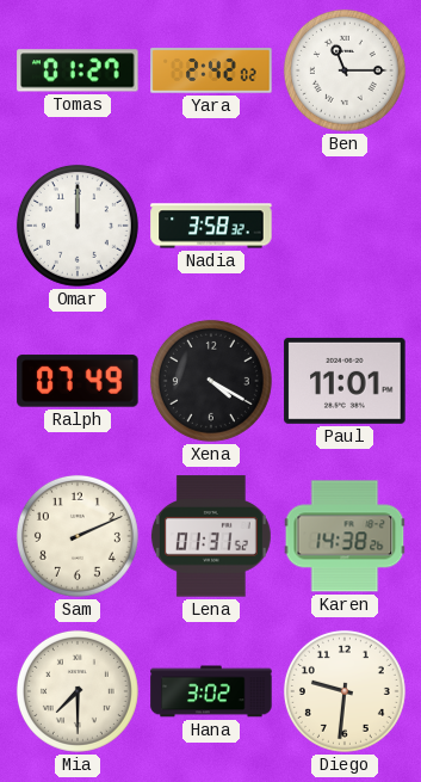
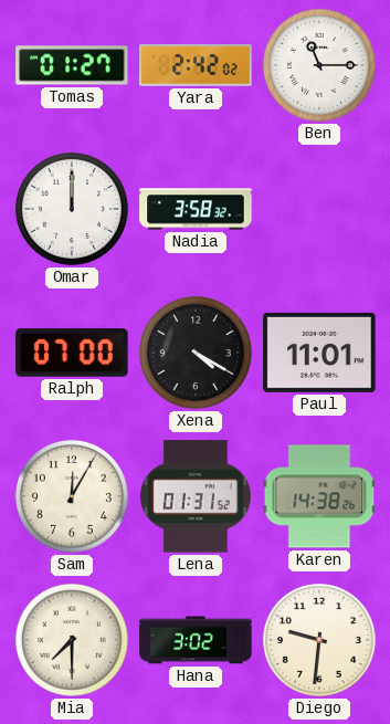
Ralph: 07:49 -> 07:00 (72, 353)
Sam: 2:11 -> 12:05 (72, 496)
